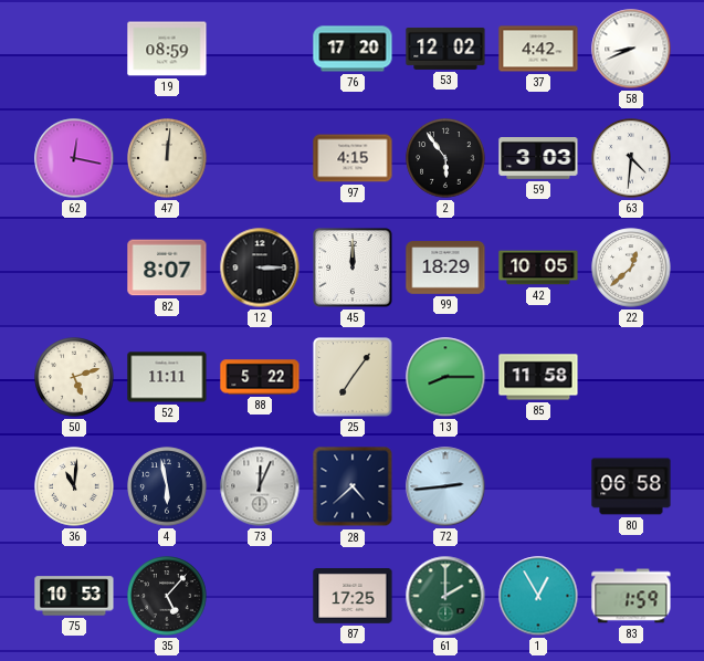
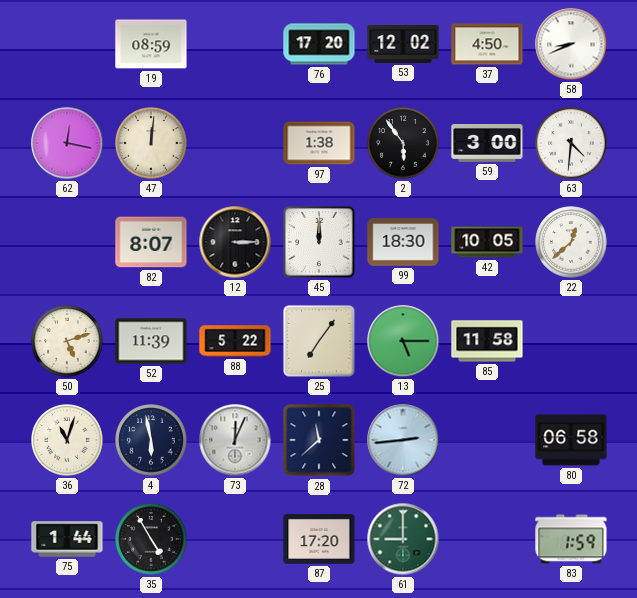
37: 4:42 -> 4:50 (487, 44)
97: 4:15 -> 1:38 (319, 143)
59: 3:03 -> 3:00 (487, 144)
99: 18:29 -> 18:30 (403, 242)
52: 11:11 -> 11:39 (151, 341)
13: 8:15 -> 5:15 (403, 341)
36: 11:01 -> 11:03 (67, 440)
28: 4:38 -> 11:38 (319, 440)
75: 10:53 -> 1:44 (67, 539)
35: 5:07 -> 4:55 (151, 539)
87: 17:25 -> 17:20 (319, 540)
61: 2:00 -> 9:00 (403, 539)
1: 12:55 -> none (538, 596)
